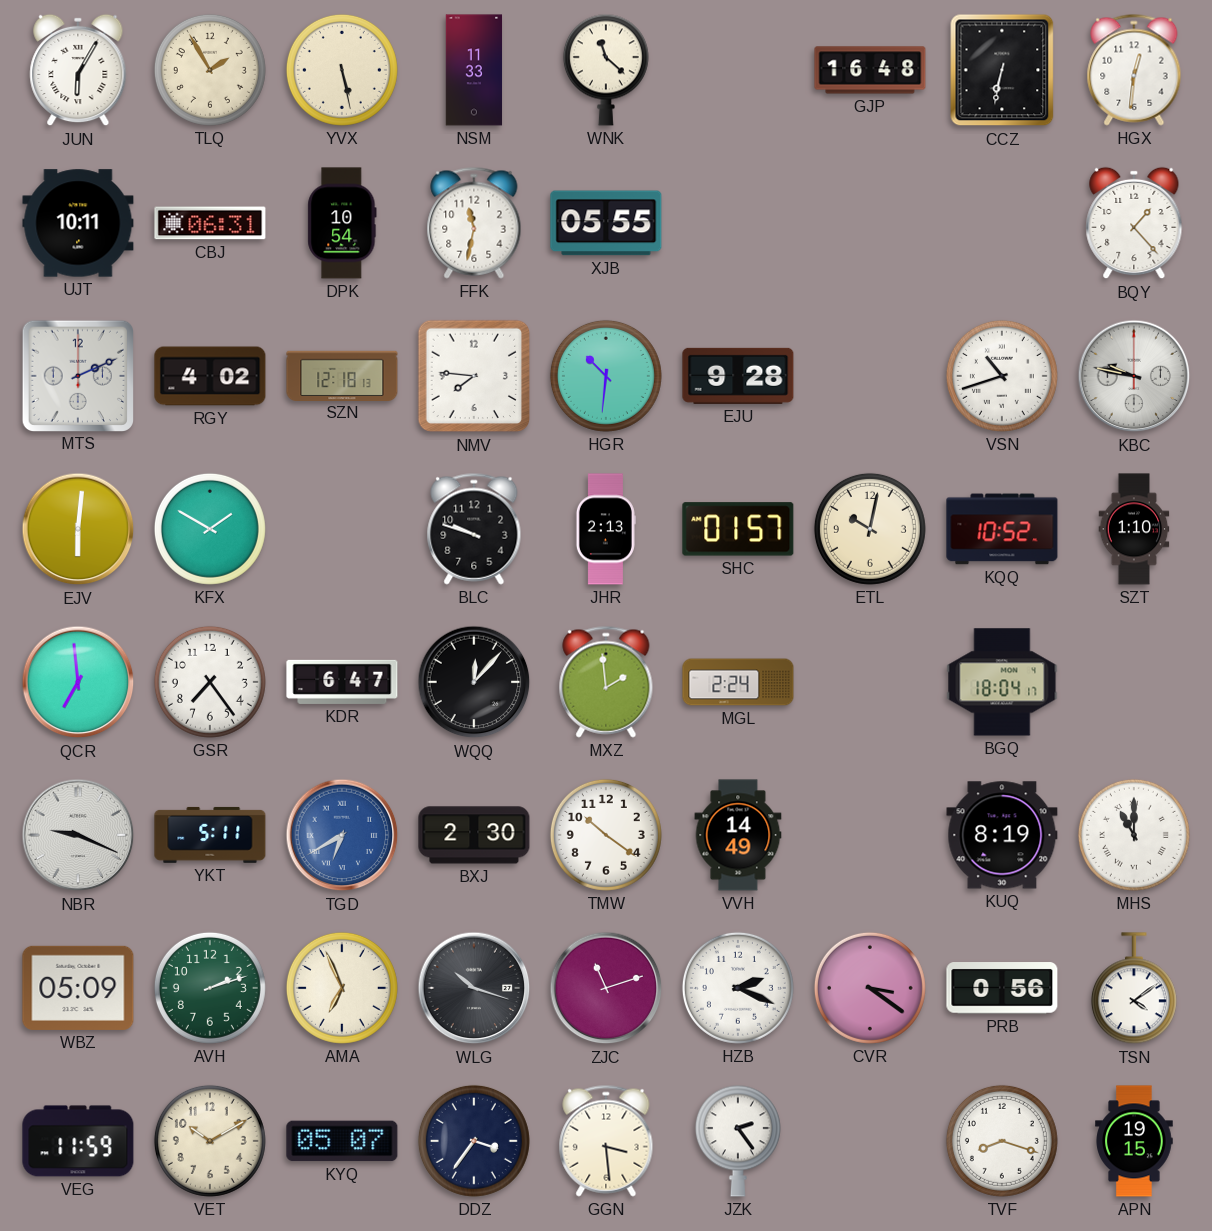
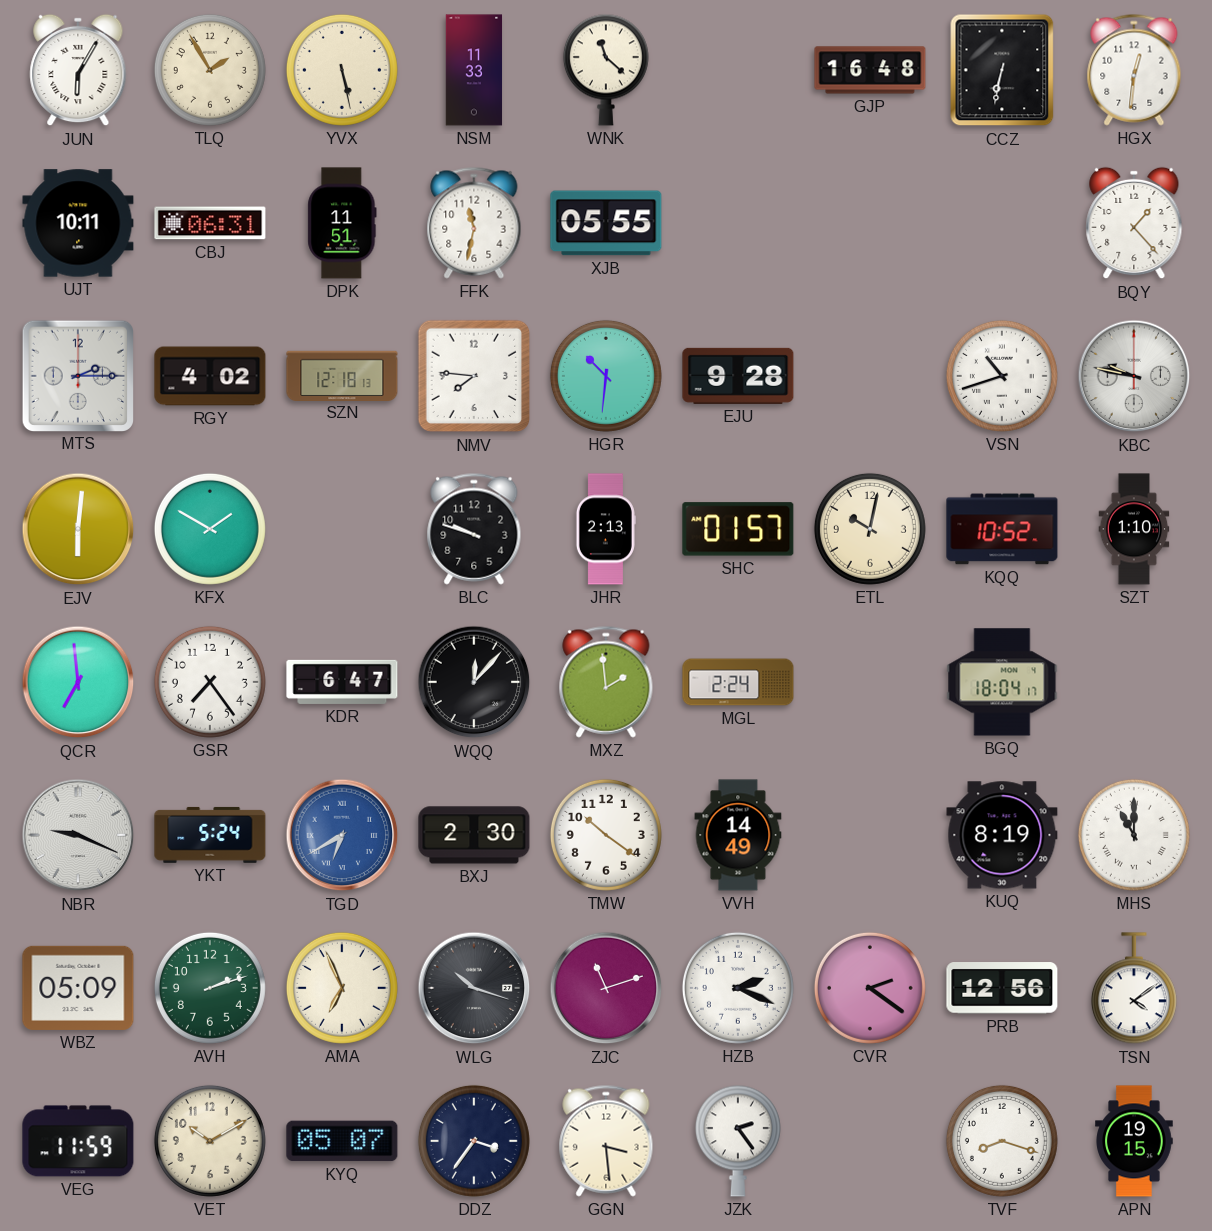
DPK: 10:54 -> 11:51 (342, 223)
MTS: 2:11 -> 2:15 (77, 375)
YKT: 5:11 -> 5:24 (210, 835)
CVR: 3:21 -> 2:21 (870, 988)
PRB: 0:56 -> 12:56 (1002, 988)
